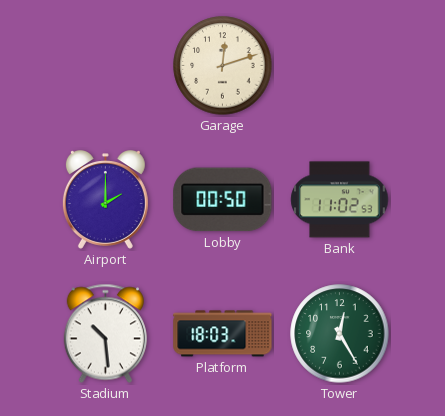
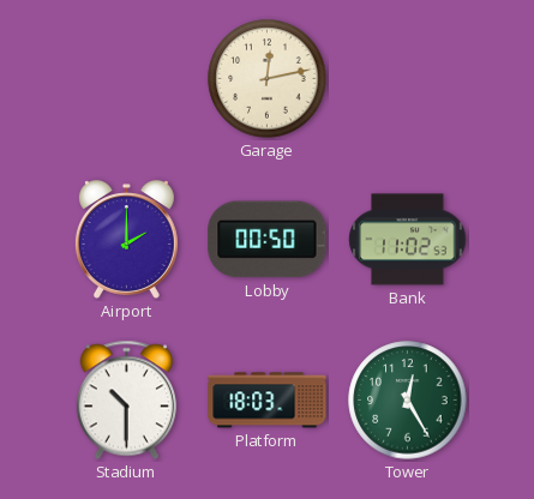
Garage: 12:12 -> 12:13 (268, 79)
Stadium: 10:29 -> 10:30 (126, 401)
